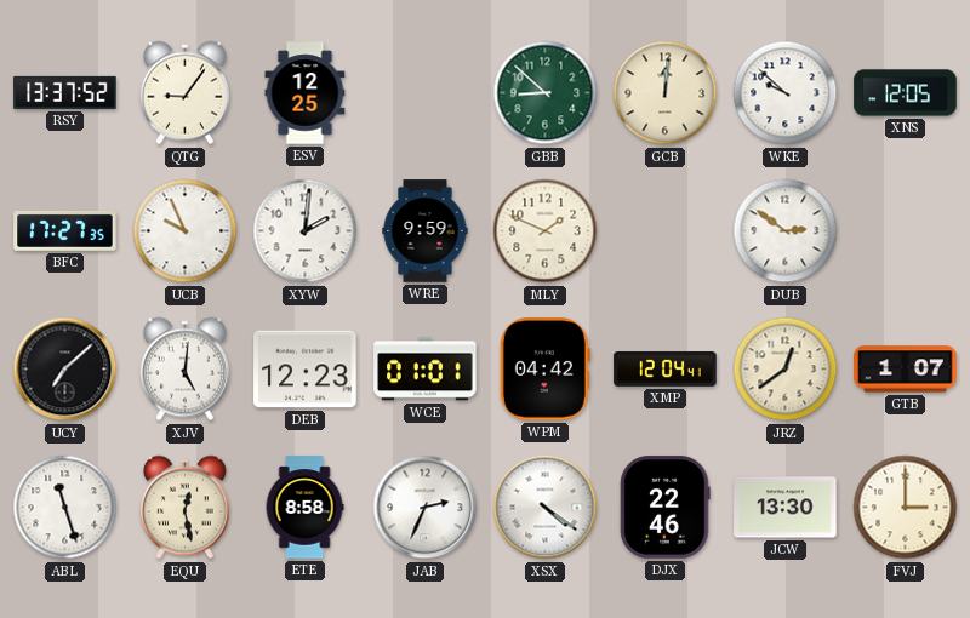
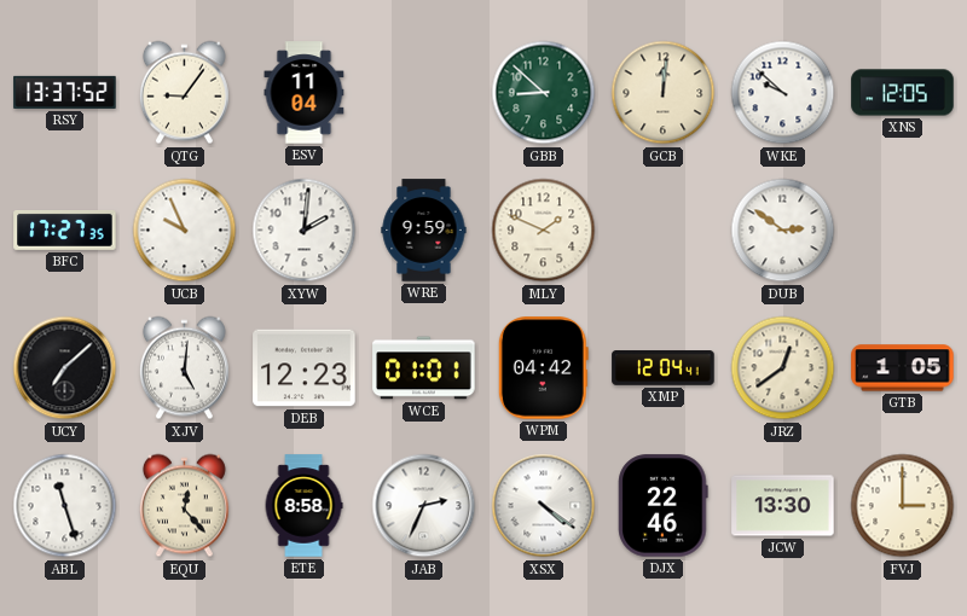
ESV: 12:25 -> 11:04 (305, 93)
GTB: 1:07 -> 1:05 (903, 368)
EQU: 12:28 -> 12:23 (184, 506)
